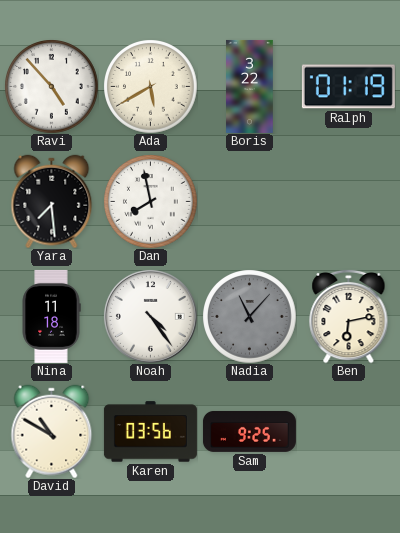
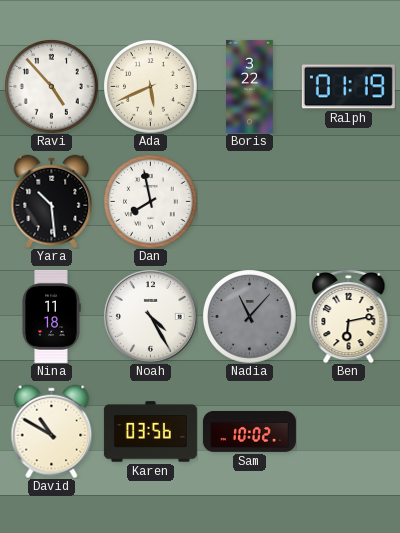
Ada: 5:40 -> 5:41 (150, 86)
Yara: 7:29 -> 10:29 (52, 201)
Noah: 4:24 -> 4:25 (150, 316)
Sam: 9:25 -> 10:02 (249, 431)
